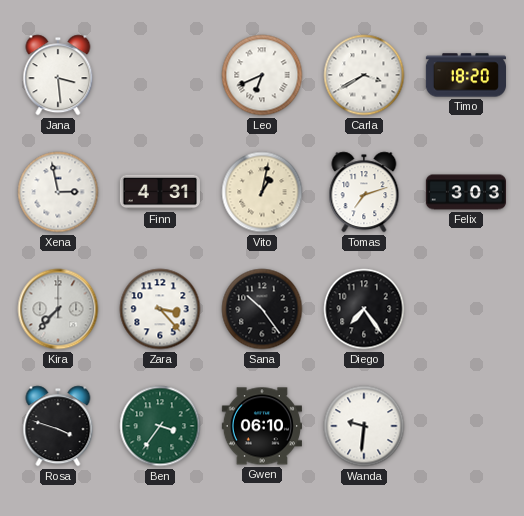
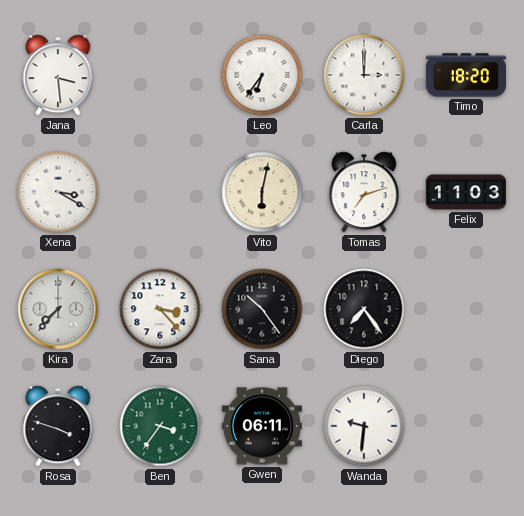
Leo: 6:41 -> 6:36 (262, 75)
Carla: 3:40 -> 3:00 (364, 75)
Xena: 2:58 -> 3:20 (58, 192)
Finn: 4:31 -> none (160, 192)
Vito: 1:02 -> 6:02 (262, 192)
Felix: 3:03 -> 11:03 (465, 192)
Gwen: 06:10 -> 06:11 (262, 426)
